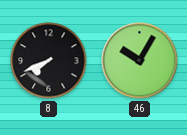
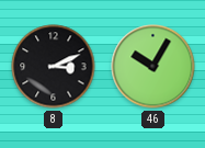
8: 7:41 -> 3:11 (54, 67)
